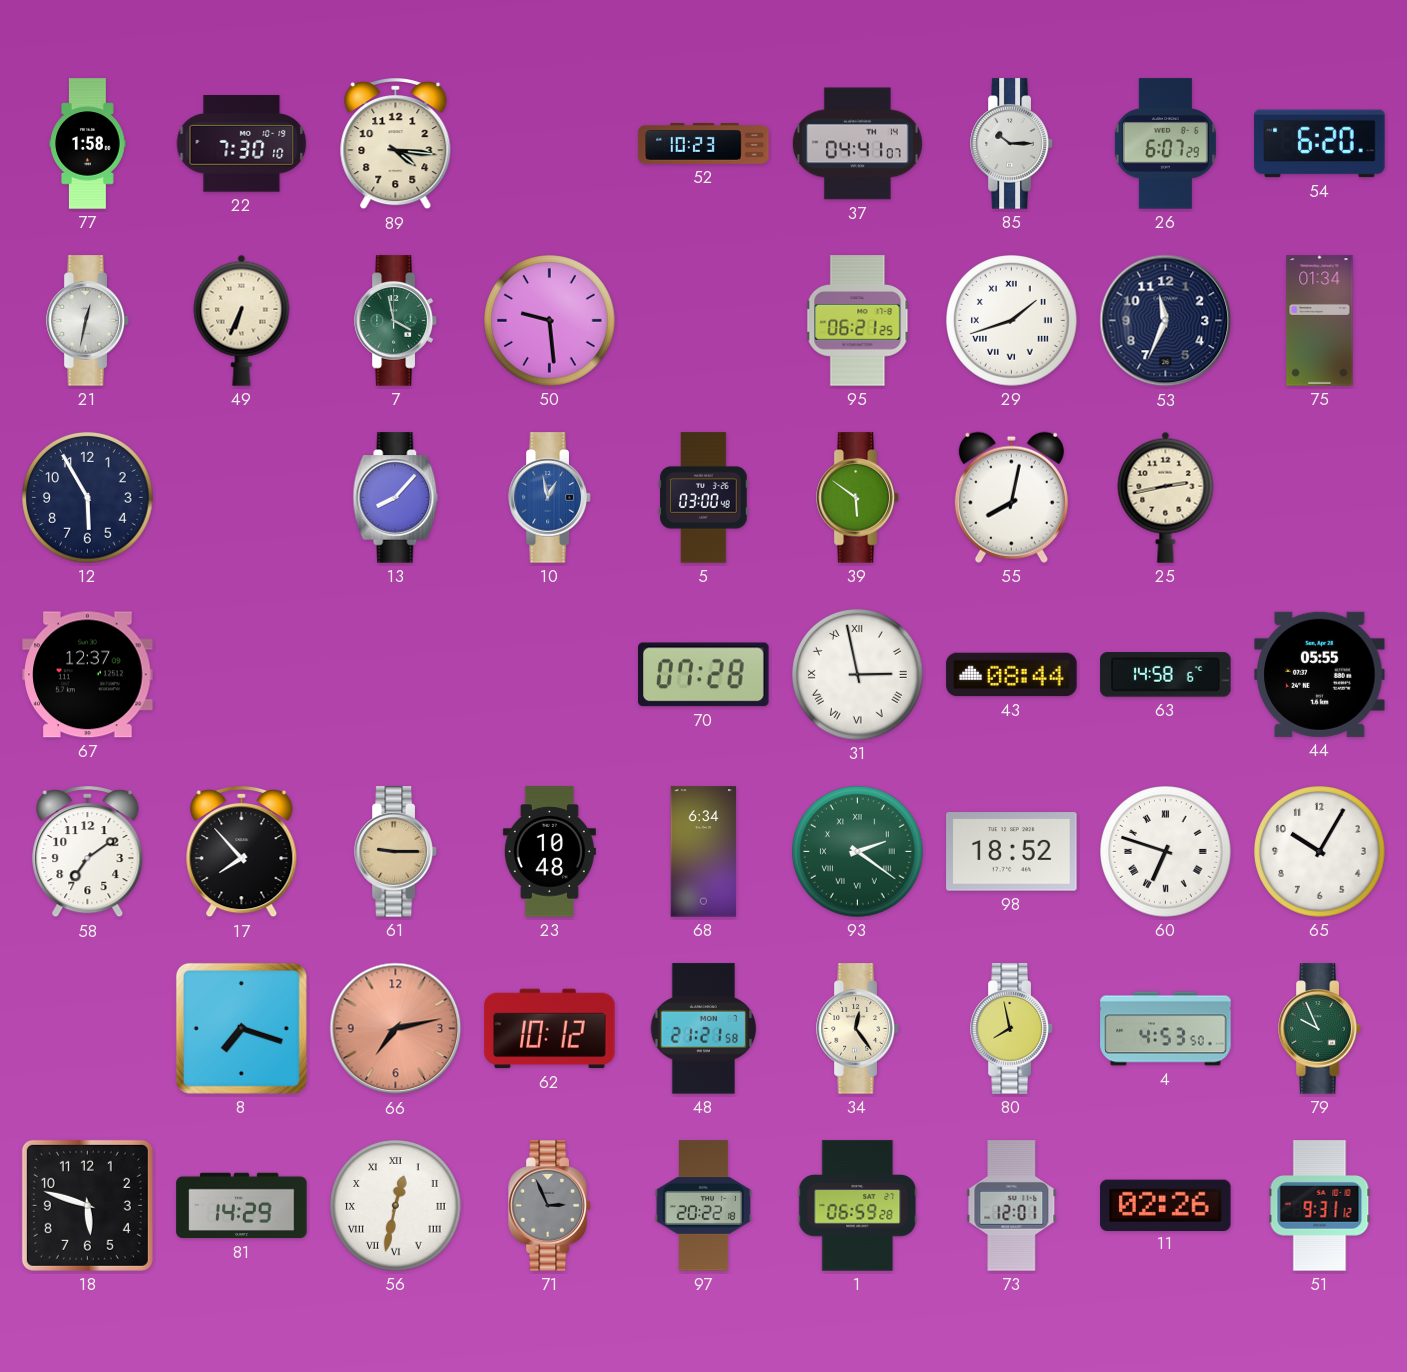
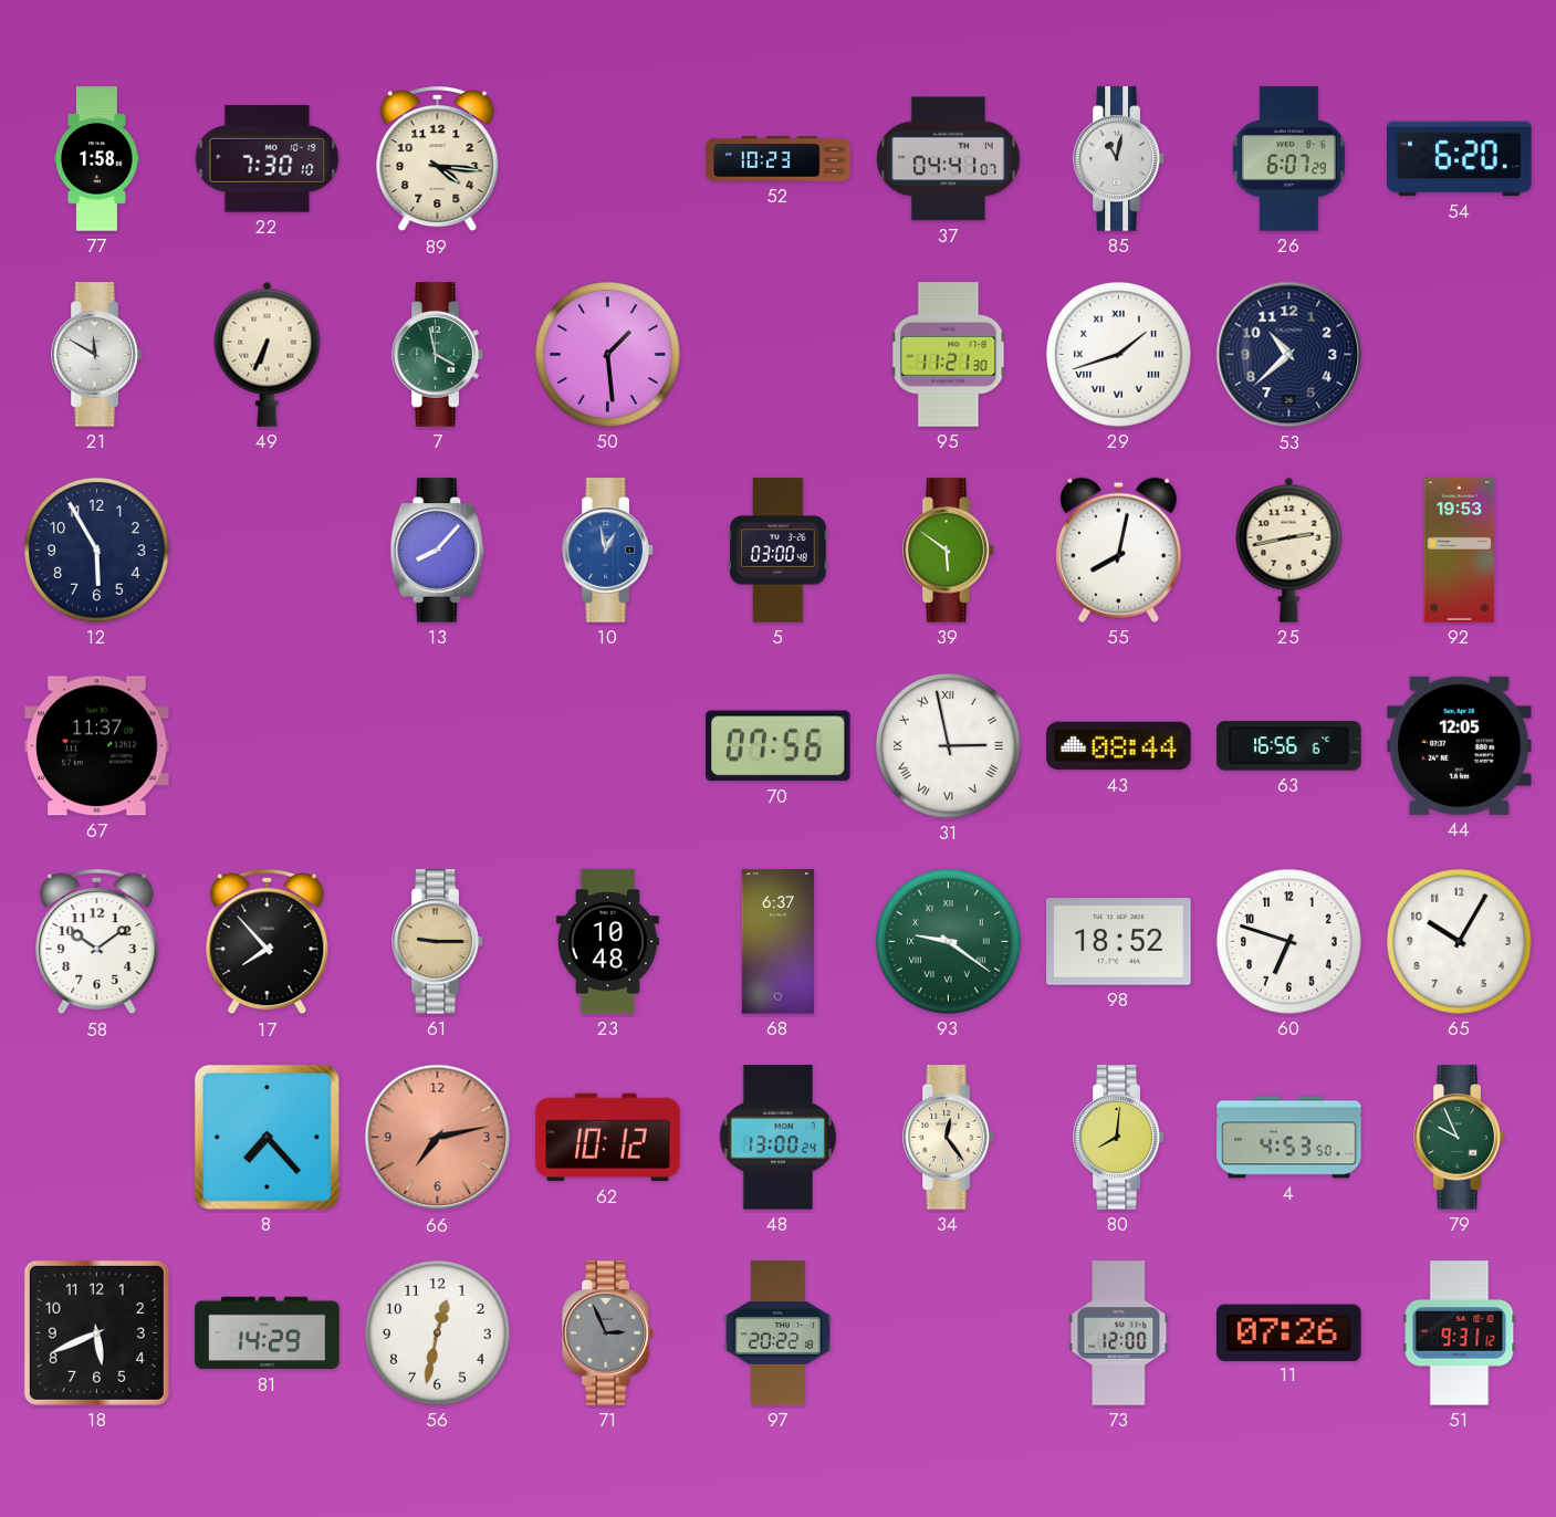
85: 10:15 -> 11:02 (1119, 159)
21: 12:32 -> 11:50 (97, 355)
50: 9:29 -> 1:29 (608, 355)
95: 06:21 -> 11:21 (949, 355)
53: 11:34 -> 10:38 (1289, 355)
75: 01:34 -> none (1320, 321)
92: none -> 19:53 (1460, 551)
67: 12:37 -> 11:37 (97, 746)
70: 07:28 -> 07:56 (779, 746)
63: 14:58 -> 16:56 (1289, 746)
44: 05:55 -> 12:05 (1460, 745)
58: 7:09 -> 10:09 (97, 943)
68: 6:34 -> 6:37 (779, 942)
93: 2:21 -> 9:21 (949, 942)
60 numerals: Roman -> Arabic (1289, 942)
8: 7:18 -> 7:23 (267, 1137)
48: 21:21 -> 13:00 (777, 1138)
80: 7:58 -> 8:01 (1119, 1138)
18: 5:48 -> 5:41 (96, 1332)
56 numerals: Roman -> Arabic (438, 1333)
1: 06:59 -> none (858, 1206)
73: 12:01 -> 12:00 (1119, 1333)
11: 02:26 -> 07:26 (1289, 1332)
